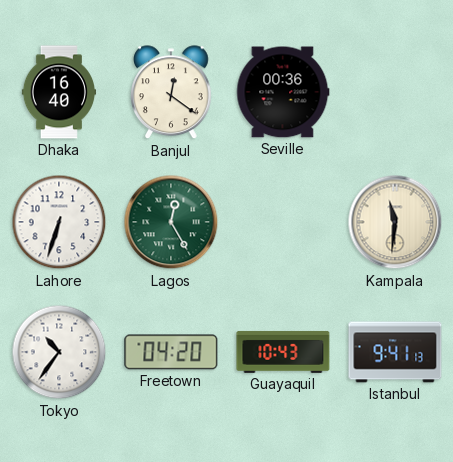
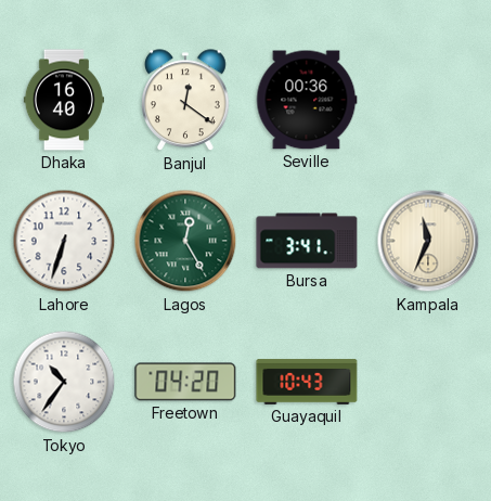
Bursa: none -> 3:41 (307, 241)
Kampala: 11:31 -> 11:34 (428, 241)
Istanbul: 9:41 -> none (395, 352)
